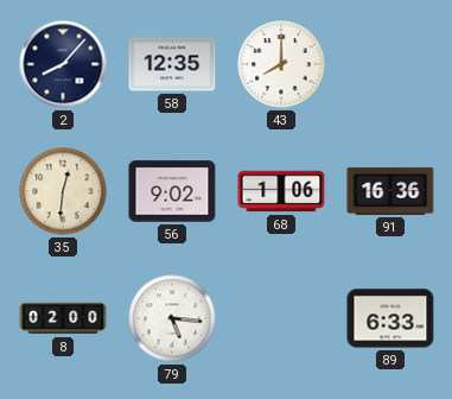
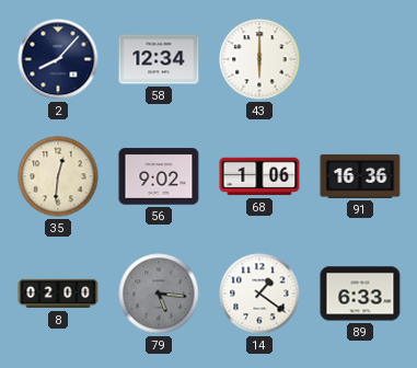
58: 12:35 -> 12:34 (159, 59)
43: 8:00 -> 6:00 (259, 59)
79 dial: white -> grey (159, 294)
14: none -> 1:21 (259, 294)
